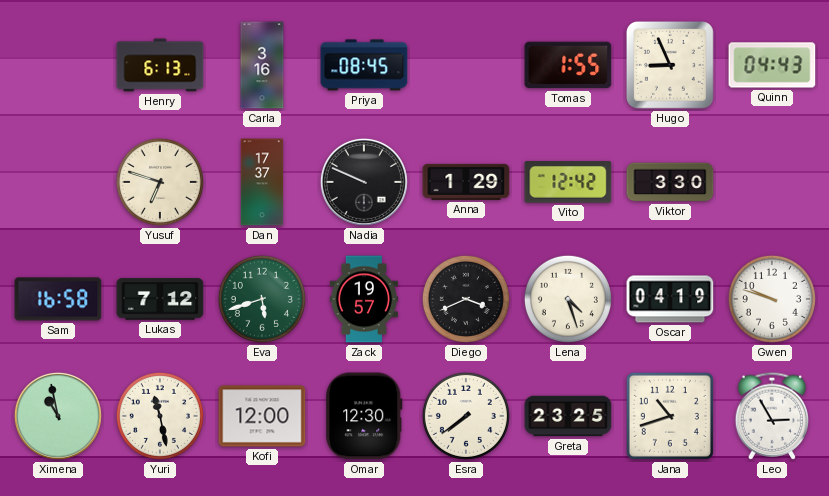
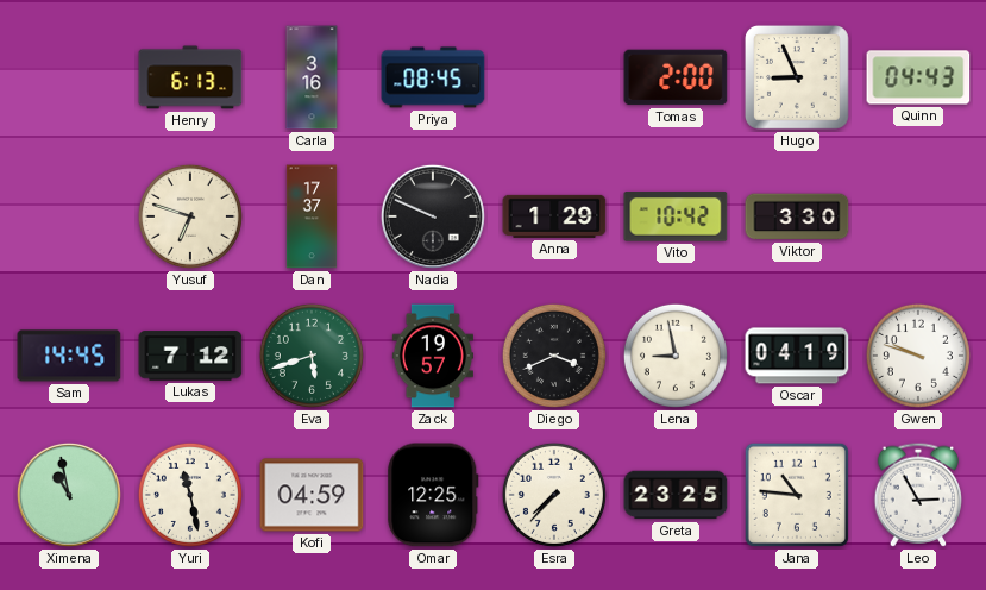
Tomas: 1:55 -> 2:00 (676, 77)
Vito: 12:42 -> 10:42 (676, 216)
Sam: 16:58 -> 14:45 (69, 356)
Lena: 4:27 -> 8:58 (676, 356)
Kofi: 12:00 -> 04:59 (312, 495)
Omar: 12:30 -> 12:25 (433, 495)
Esra: 7:39 -> 7:37 (554, 495)
Jana: 10:42 -> 10:46 (797, 495)
